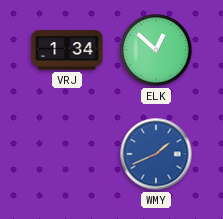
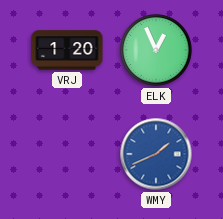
VRJ: 1:34 -> 1:20 (67, 50)
ELK: 12:52 -> 12:56 (156, 50)
